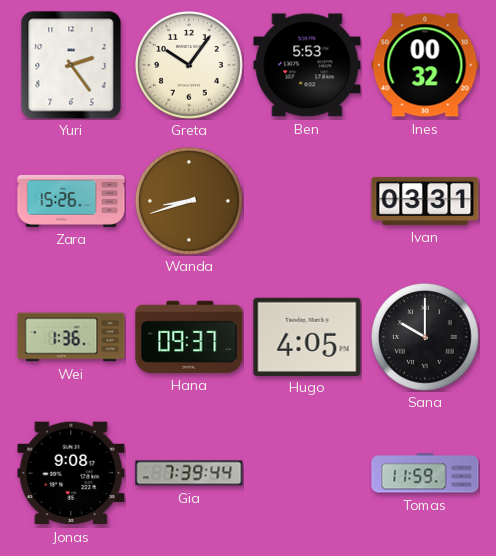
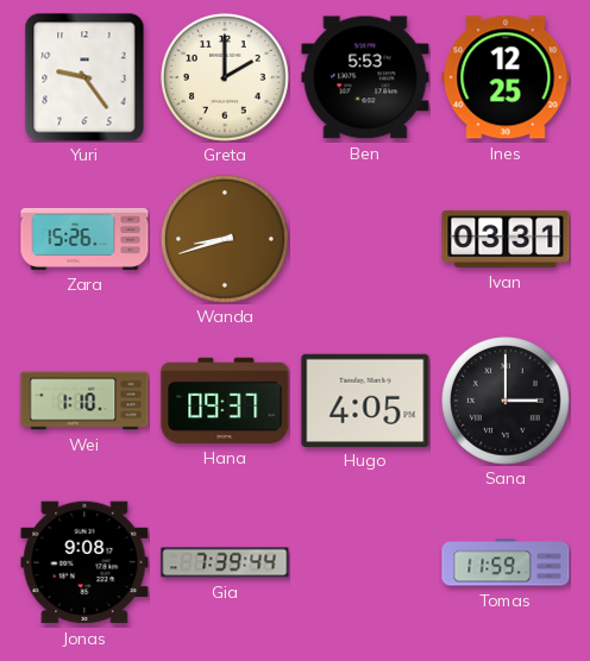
Yuri: 2:24 -> 9:24 (84, 77)
Greta: 10:06 -> 2:00 (226, 78)
Ines: 00:32 -> 12:25 (506, 77)
Wei: 1:36 -> 1:10 (84, 401)
Sana: 10:00 -> 3:00 (507, 402)
